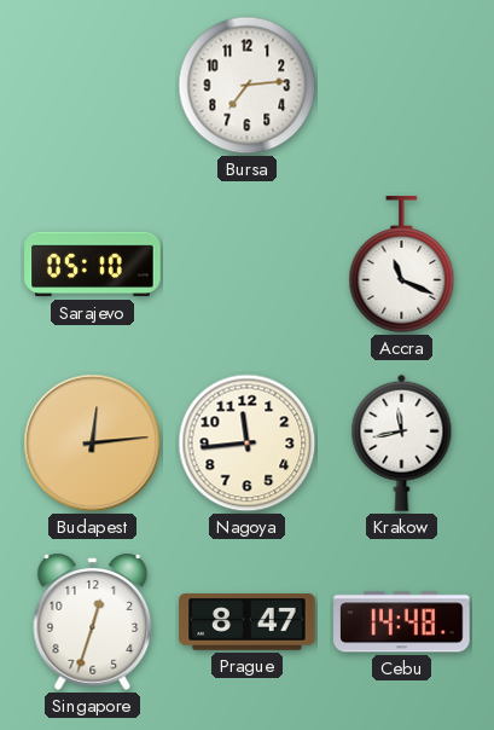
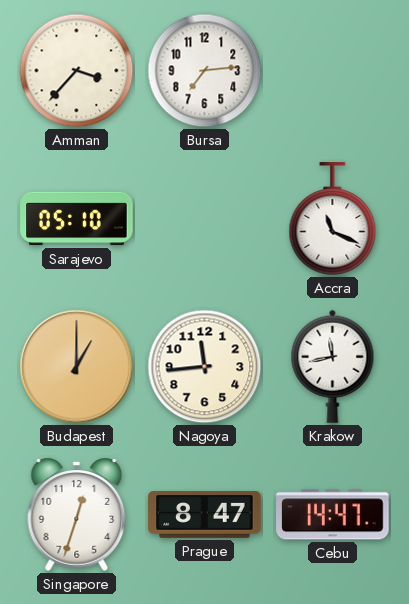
Amman: none -> 3:37 (77, 71)
Budapest: 12:14 -> 1:00 (77, 367)
Cebu: 14:48 -> 14:47 (333, 515)
